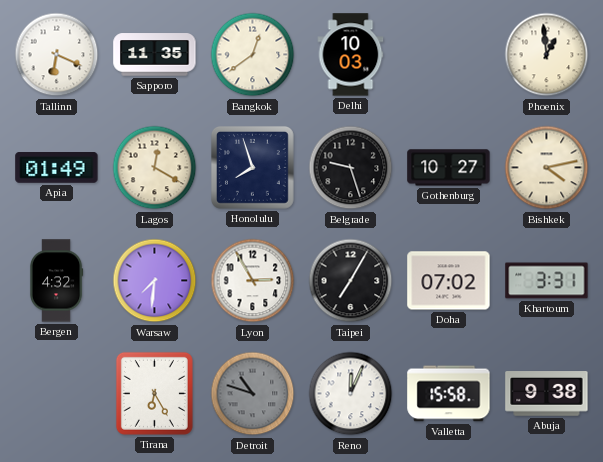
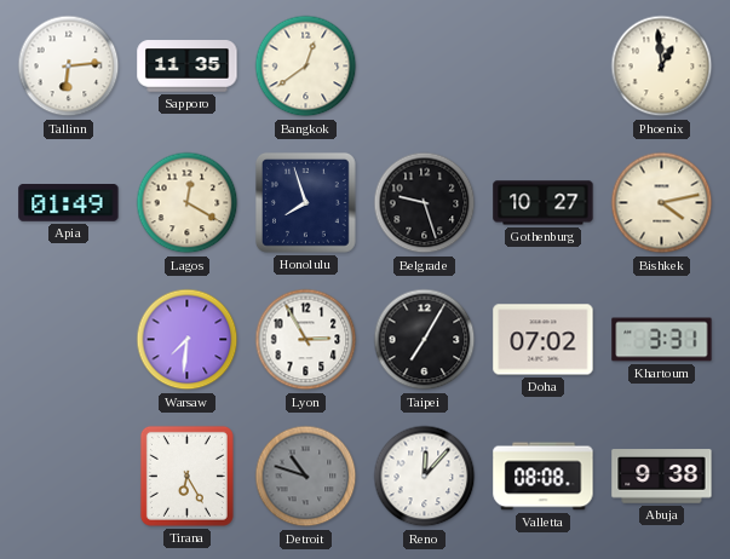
Tallinn: 6:19 -> 6:14 (69, 67)
Delhi: 10:03 -> none (351, 55)
Bergen: 4:32 -> none (56, 281)
Reno: 12:04 -> 12:07 (425, 477)
Valletta: 15:58 -> 08:08 (544, 477)
